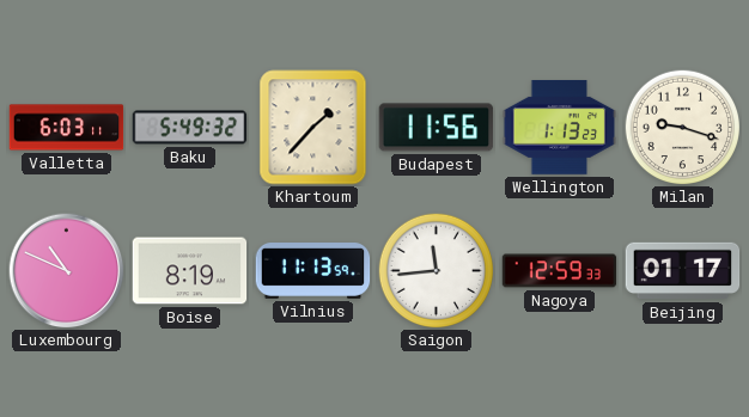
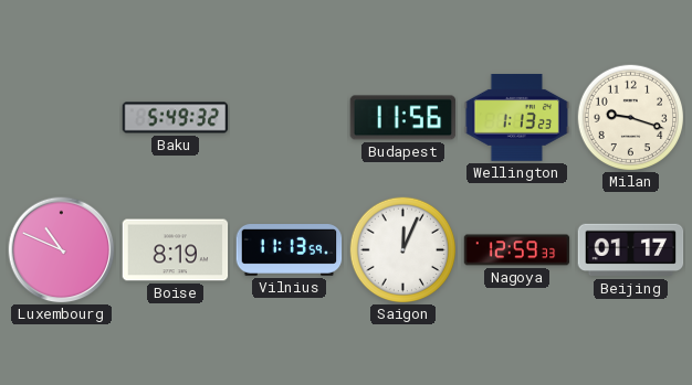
Valletta: 6:03 -> none (67, 128)
Khartoum: 1:37 -> none (313, 128)
Saigon: 11:44 -> 12:04 (402, 249)
